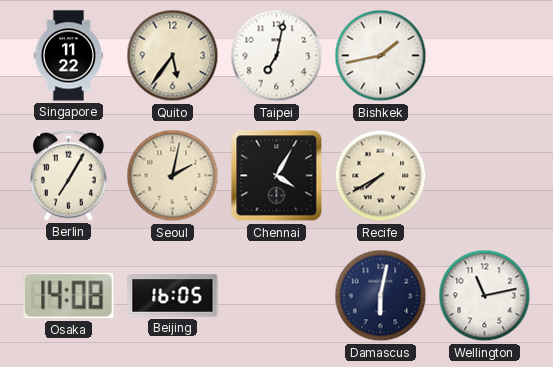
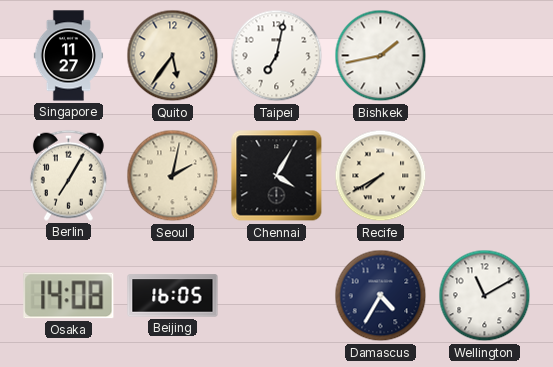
Singapore: 11:22 -> 11:27 (69, 56)
Damascus: 6:02 -> 4:35 (381, 296)
Wellington: 11:13 -> 11:10 (485, 296)
